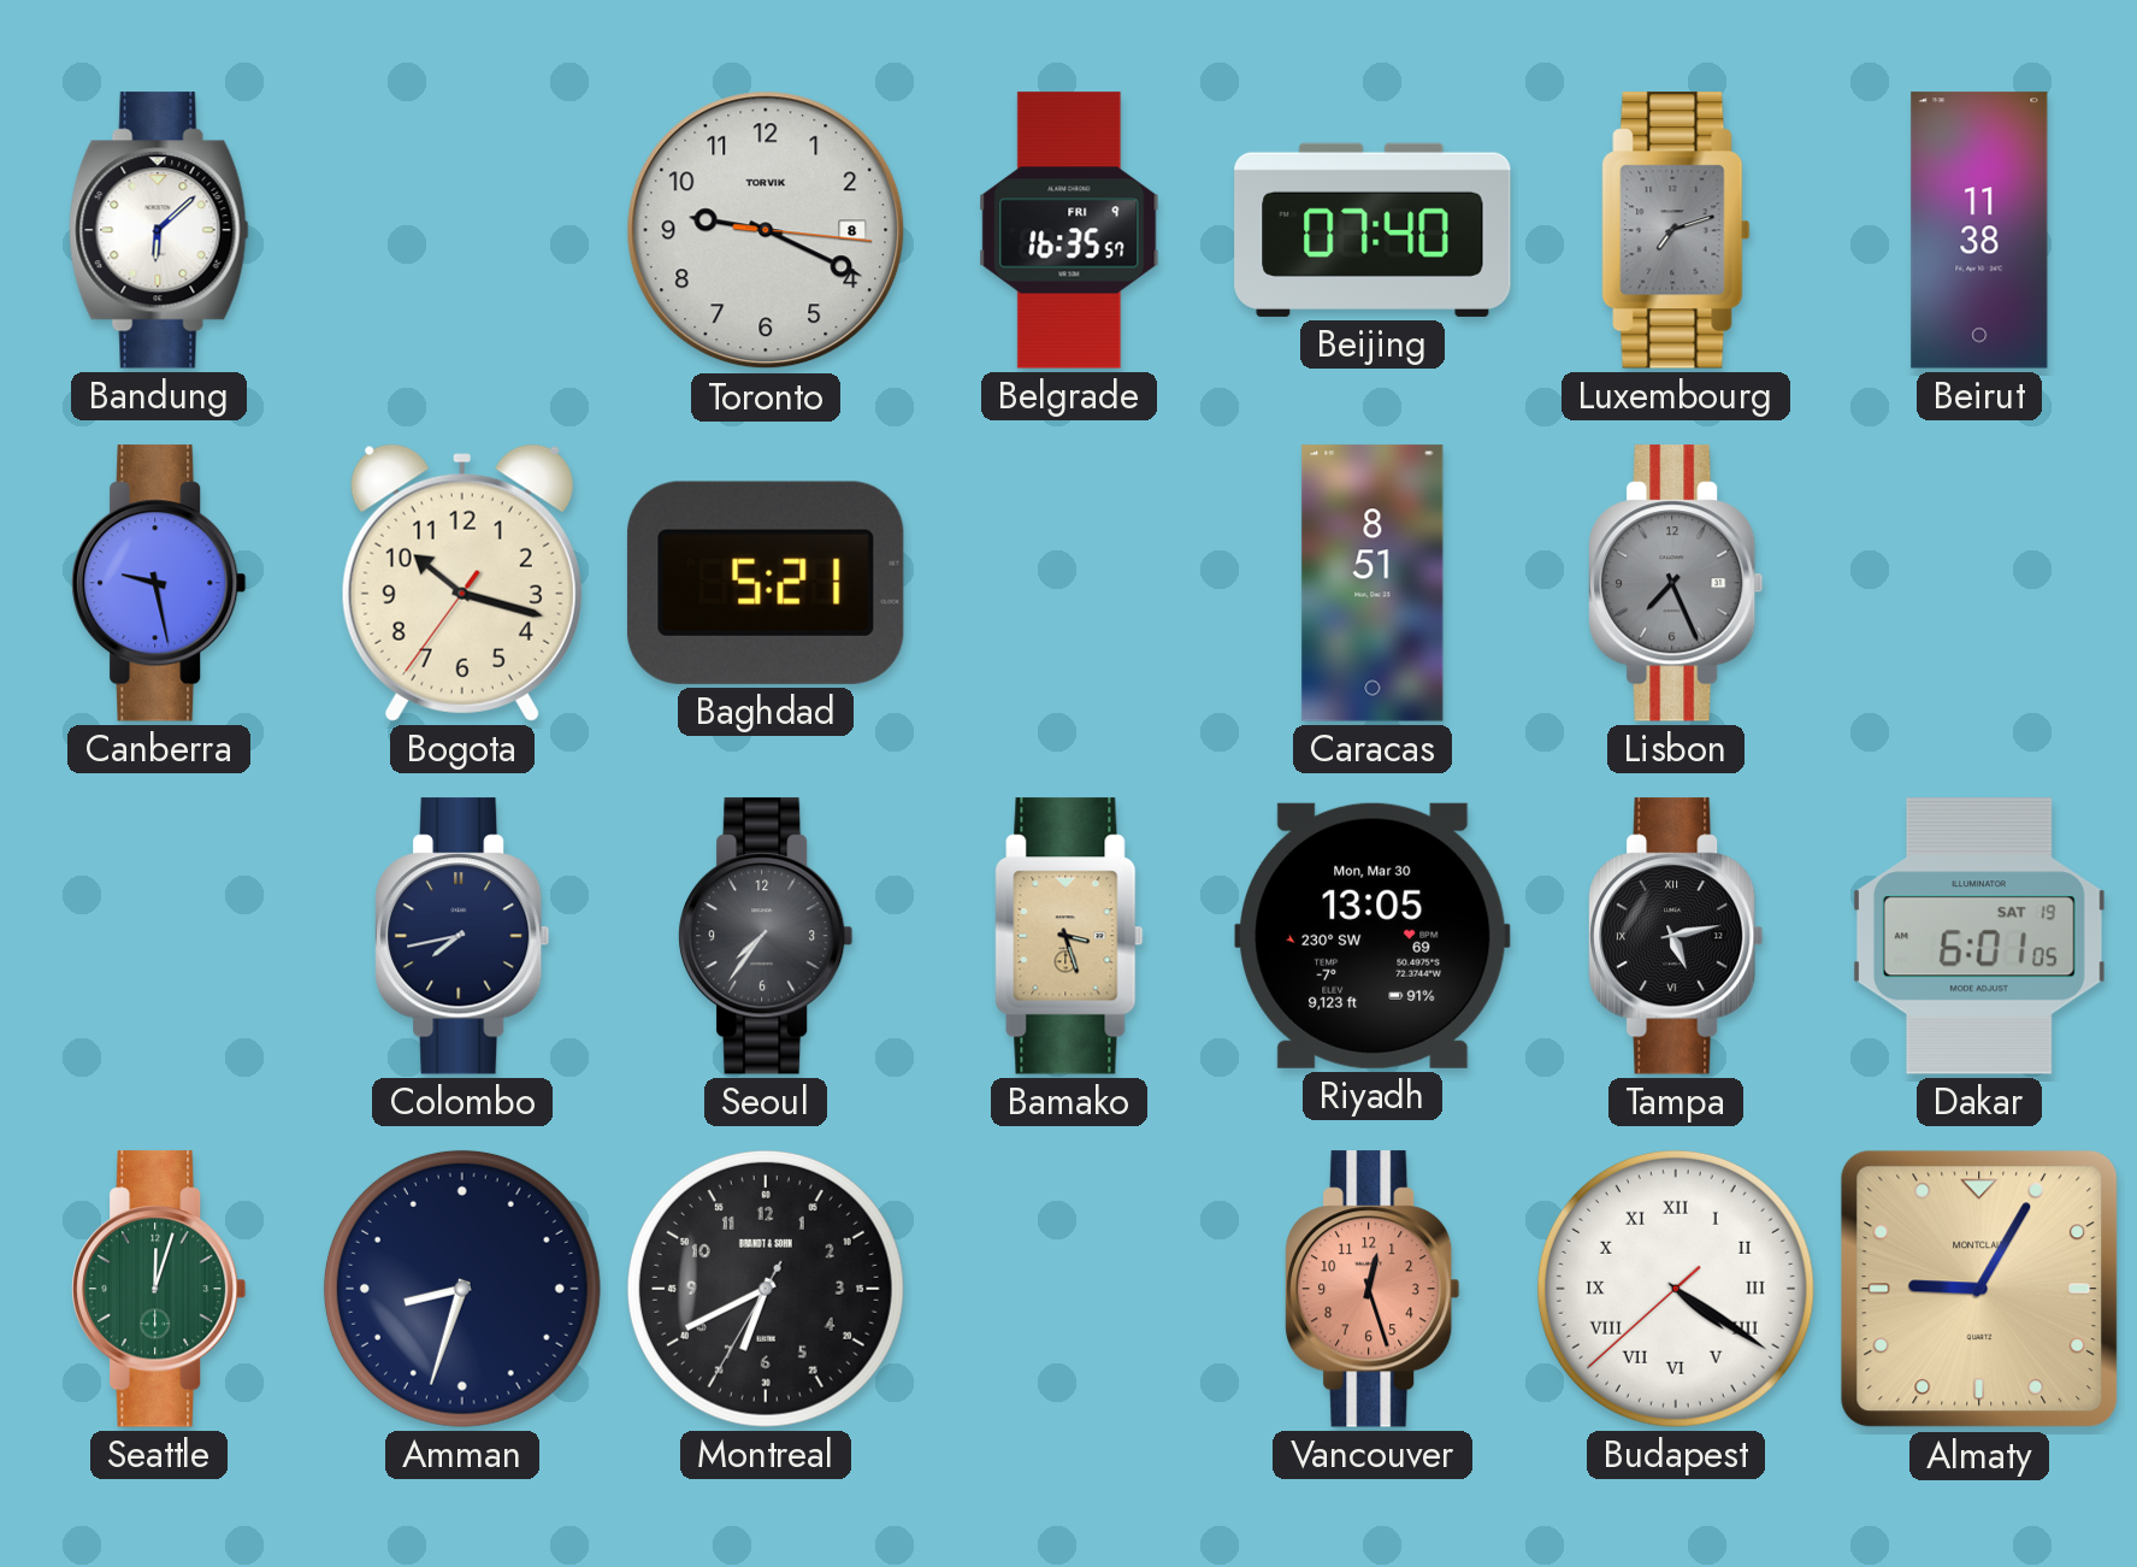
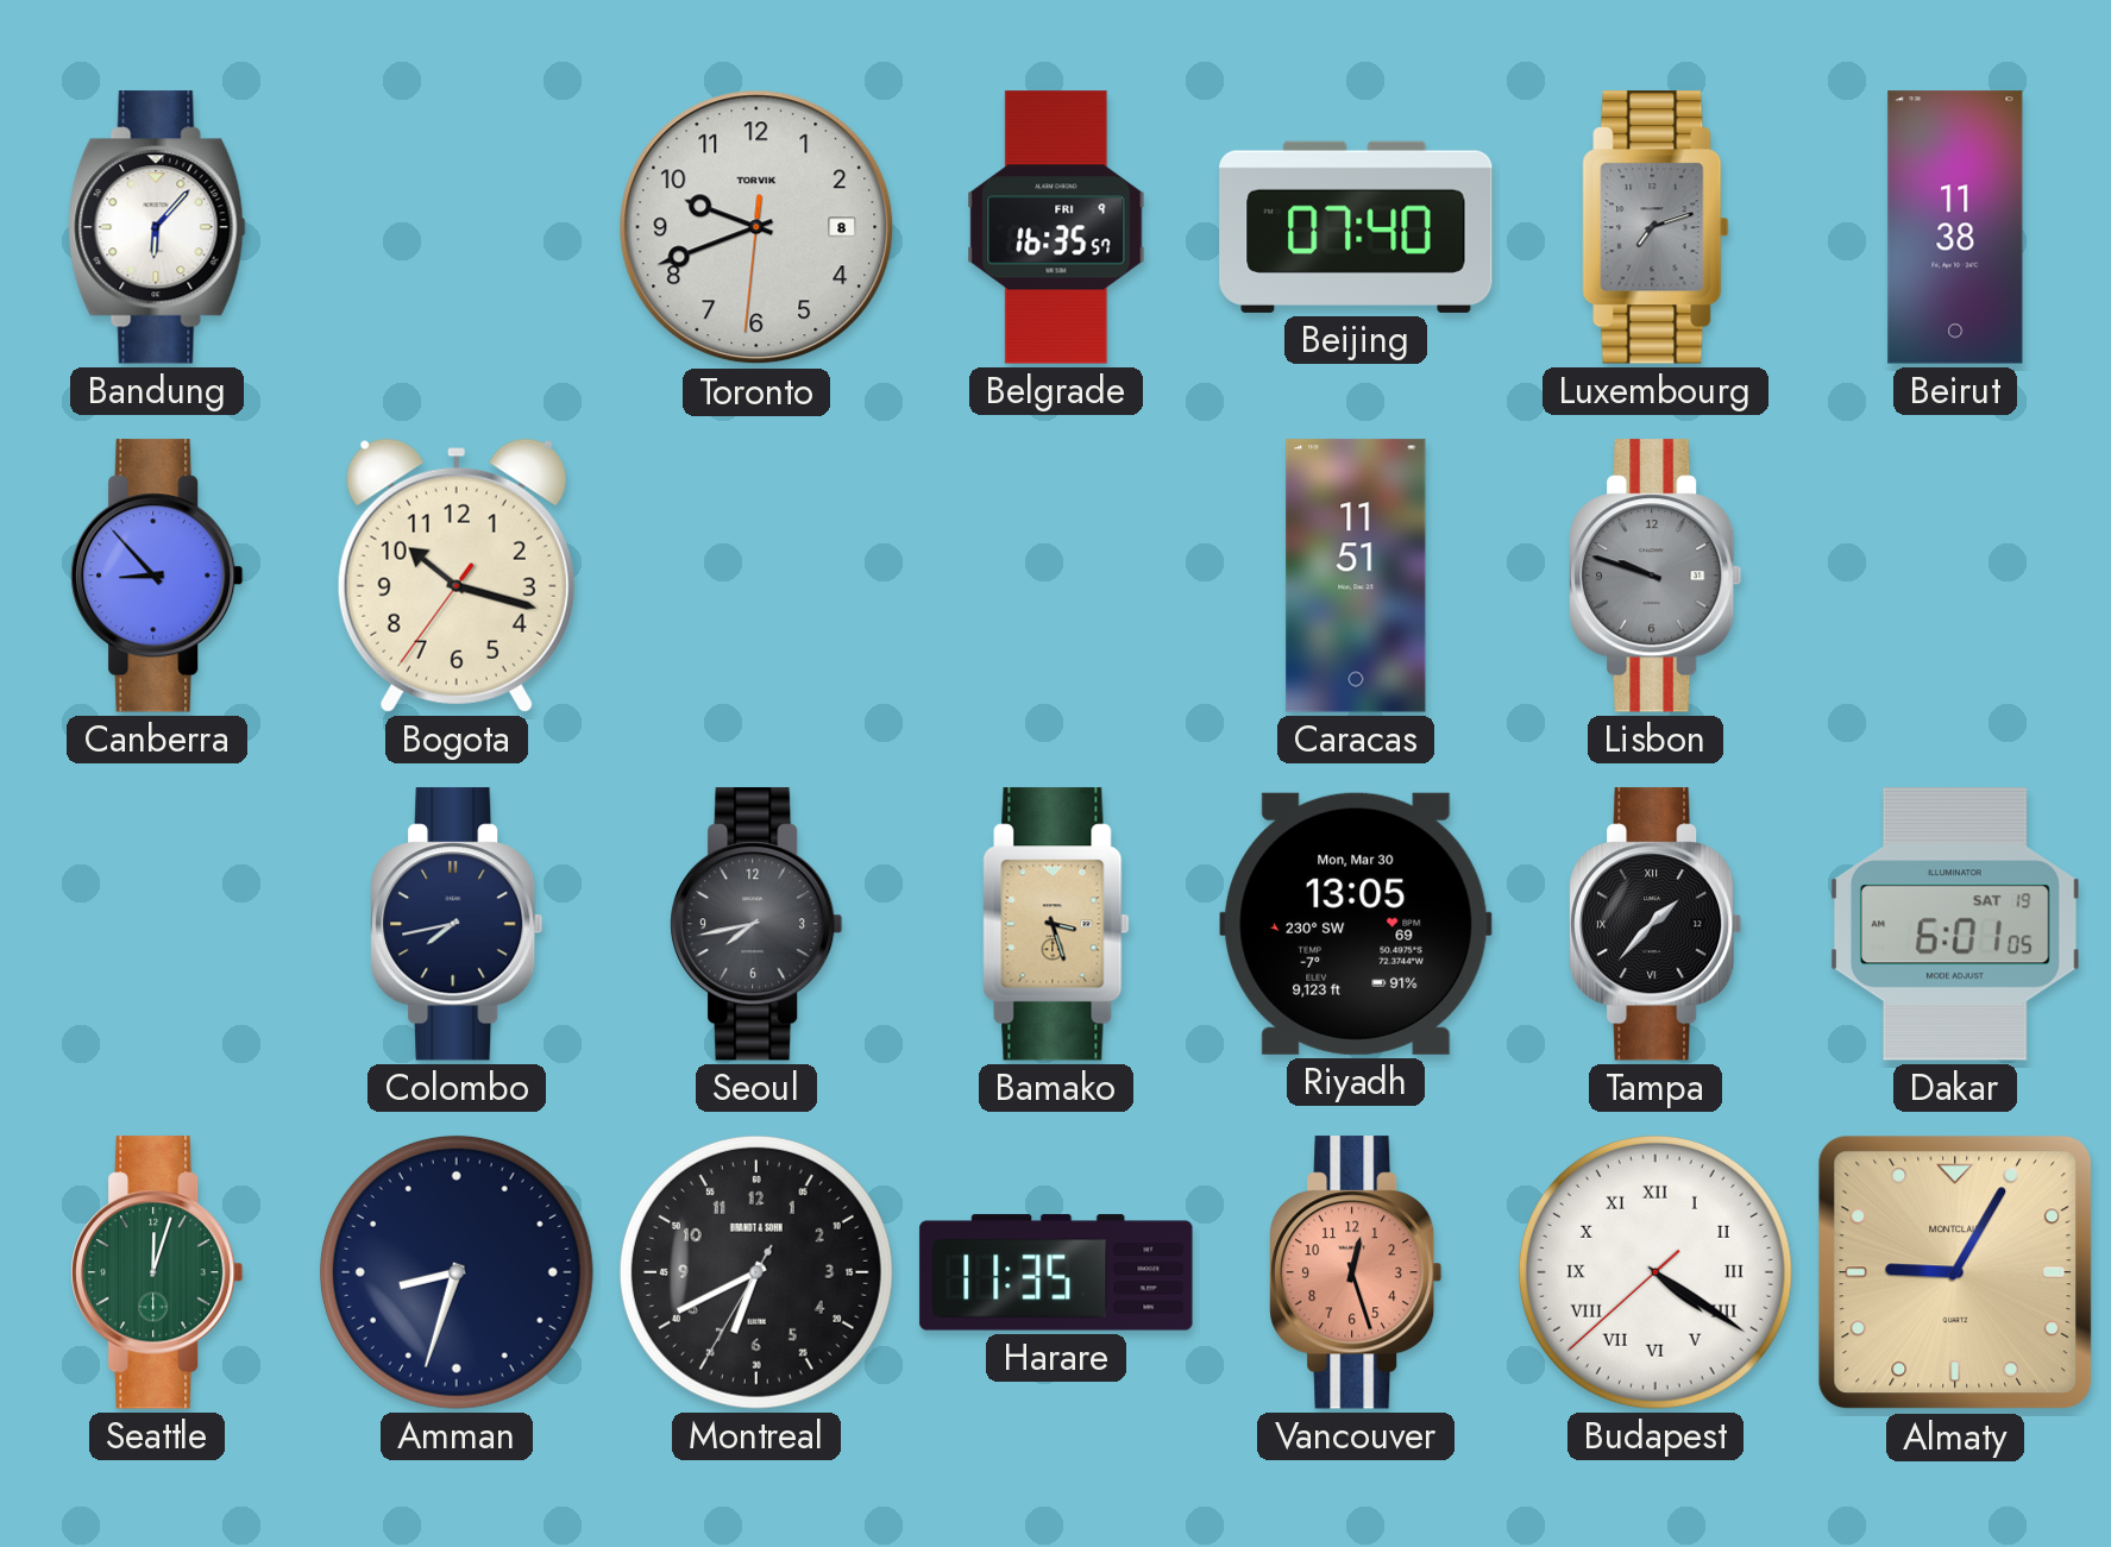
Bandung: 6:08 -> 6:07 (157, 227)
Toronto: 9:19 -> 9:41 (756, 227)
Canberra: 9:28 -> 8:53 (157, 576)
Baghdad: 5:21 -> none (766, 583)
Caracas: 8:51 -> 11:51 (1356, 576)
Lisbon: 7:26 -> 9:48 (1655, 576)
Seoul: 7:36 -> 7:43 (756, 924)
Tampa: 5:13 -> 1:37 (1655, 924)
Harare: none -> 11:35 (1056, 1272)
